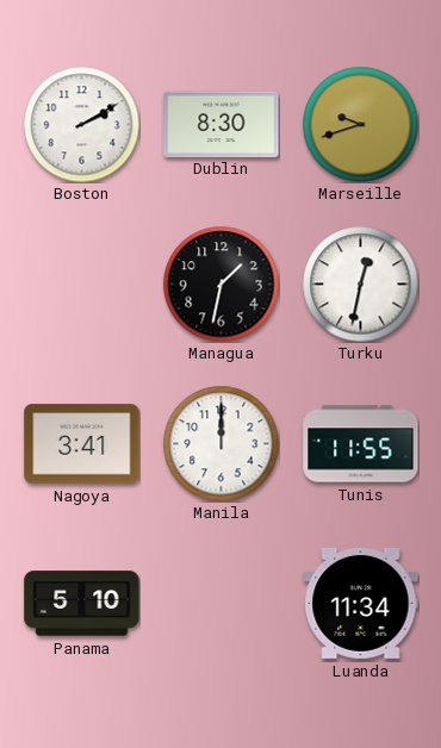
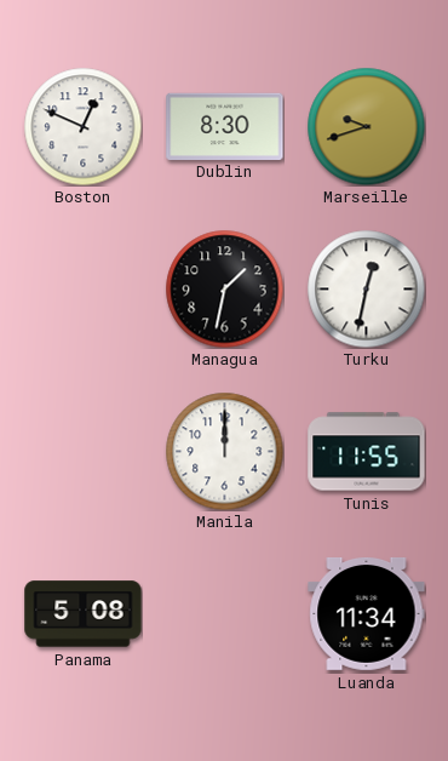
Boston: 2:10 -> 12:49 (82, 126)
Nagoya: 3:41 -> none (82, 444)
Panama: 5:10 -> 5:08 (84, 614)
